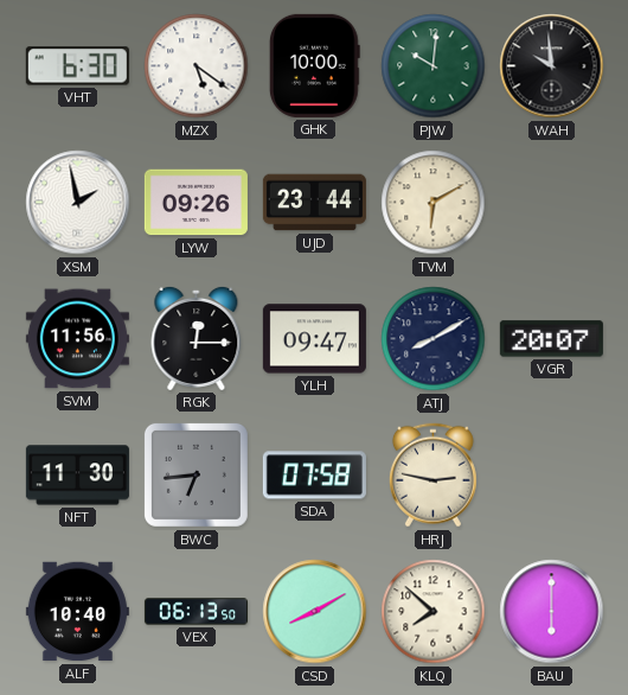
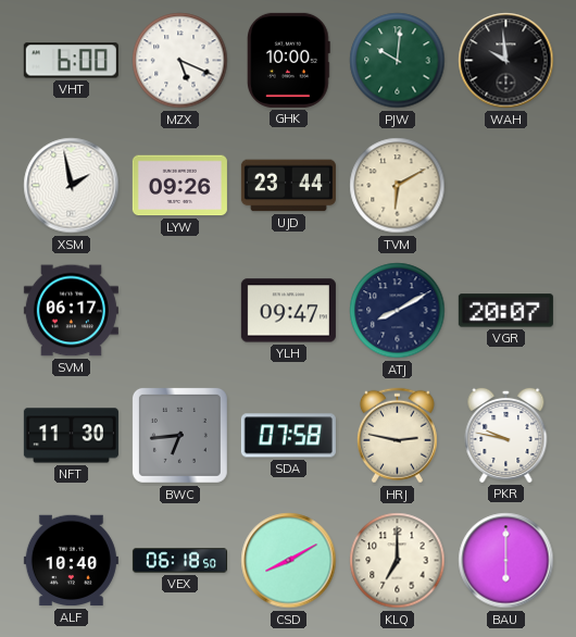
VHT: 6:30 -> 6:00 (71, 61)
MZX: 5:21 -> 5:19 (180, 61)
SVM: 11:56 -> 06:17 (71, 311)
RGK: 12:15 -> none (197, 338)
PKR: none -> 9:47 (506, 435)
VEX: 06:13 -> 06:18 (179, 561)
KLQ: 7:52 -> 7:00 (398, 561)
